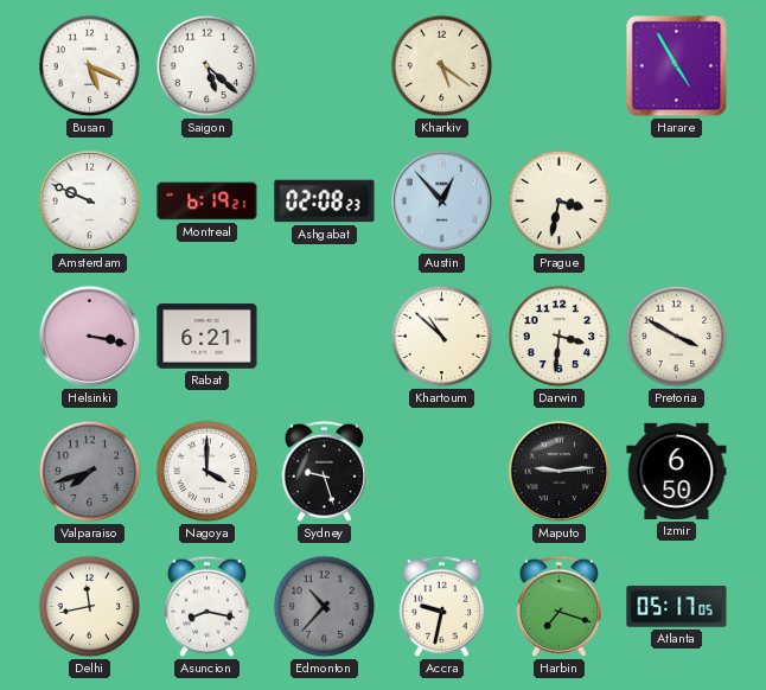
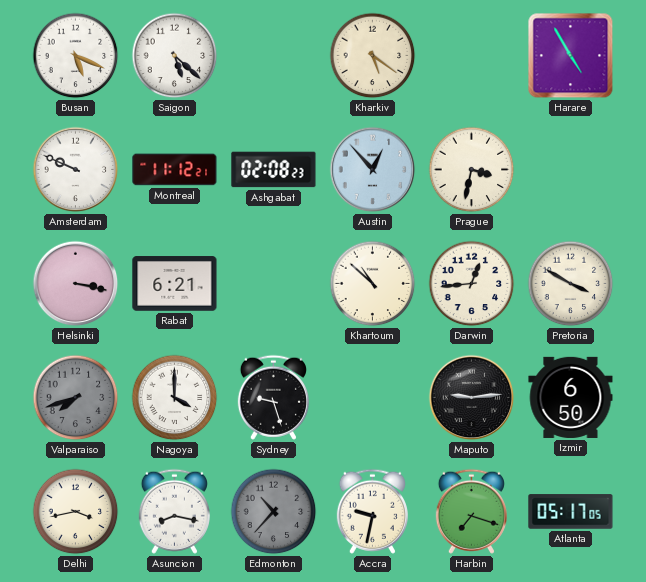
Montreal: 6:19 -> 11:12 (175, 170)
Darwin: 3:31 -> 12:44 (472, 284)
Delhi: 11:43 -> 3:43 (76, 512)
